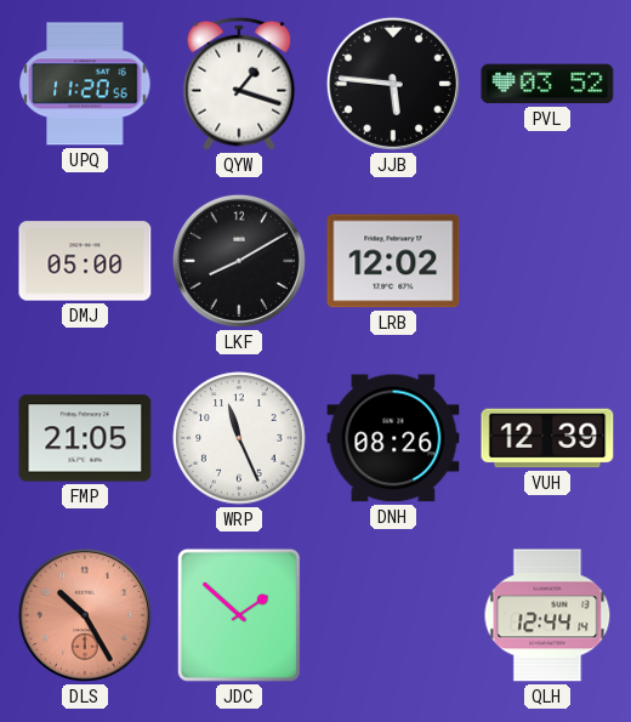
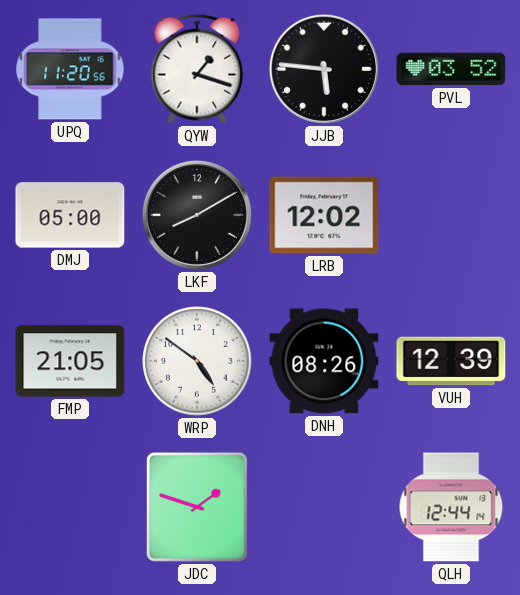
WRP: 11:26 -> 4:51 (197, 361)
DLS: 10:25 -> none (85, 615)
JDC: 1:52 -> 1:48 (197, 507)
